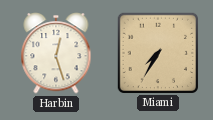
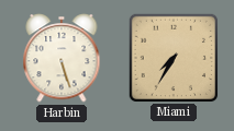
Harbin: 12:27 -> 5:27 (62, 58)
